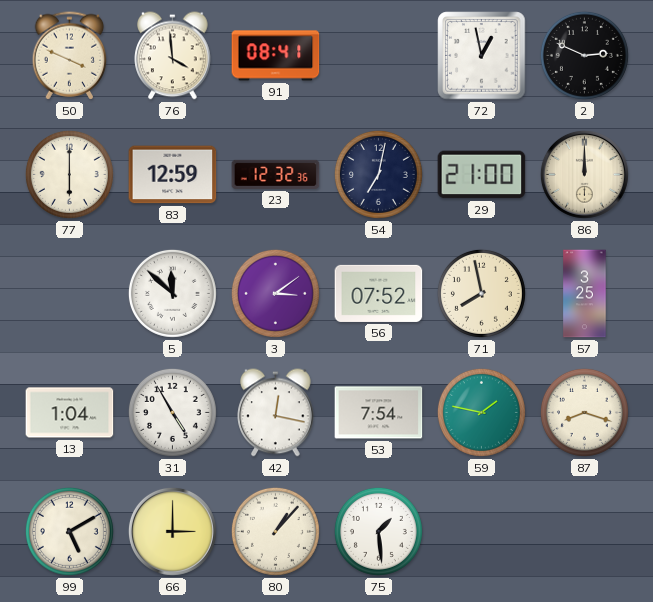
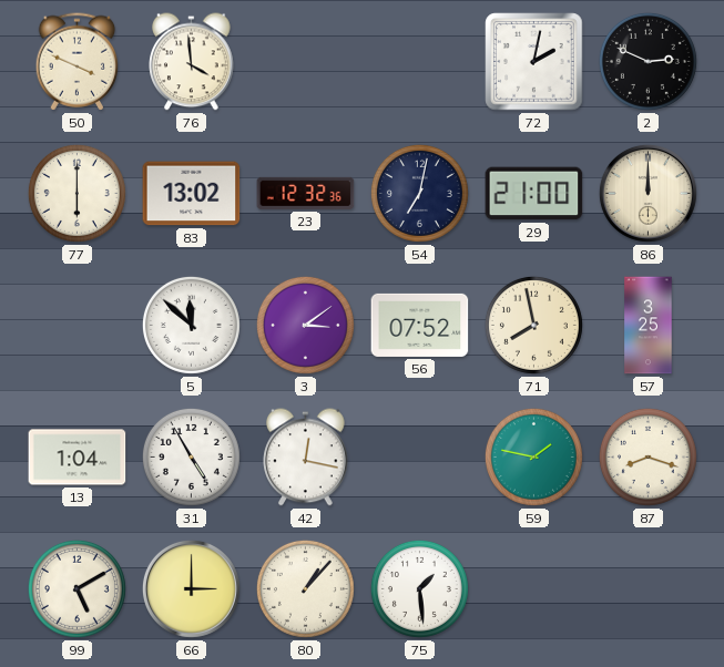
91: 08:41 -> none (276, 56)
72: 12:58 -> 2:02 (534, 62)
83: 12:59 -> 13:02 (192, 194)
53: 7:54 -> none (379, 413)
